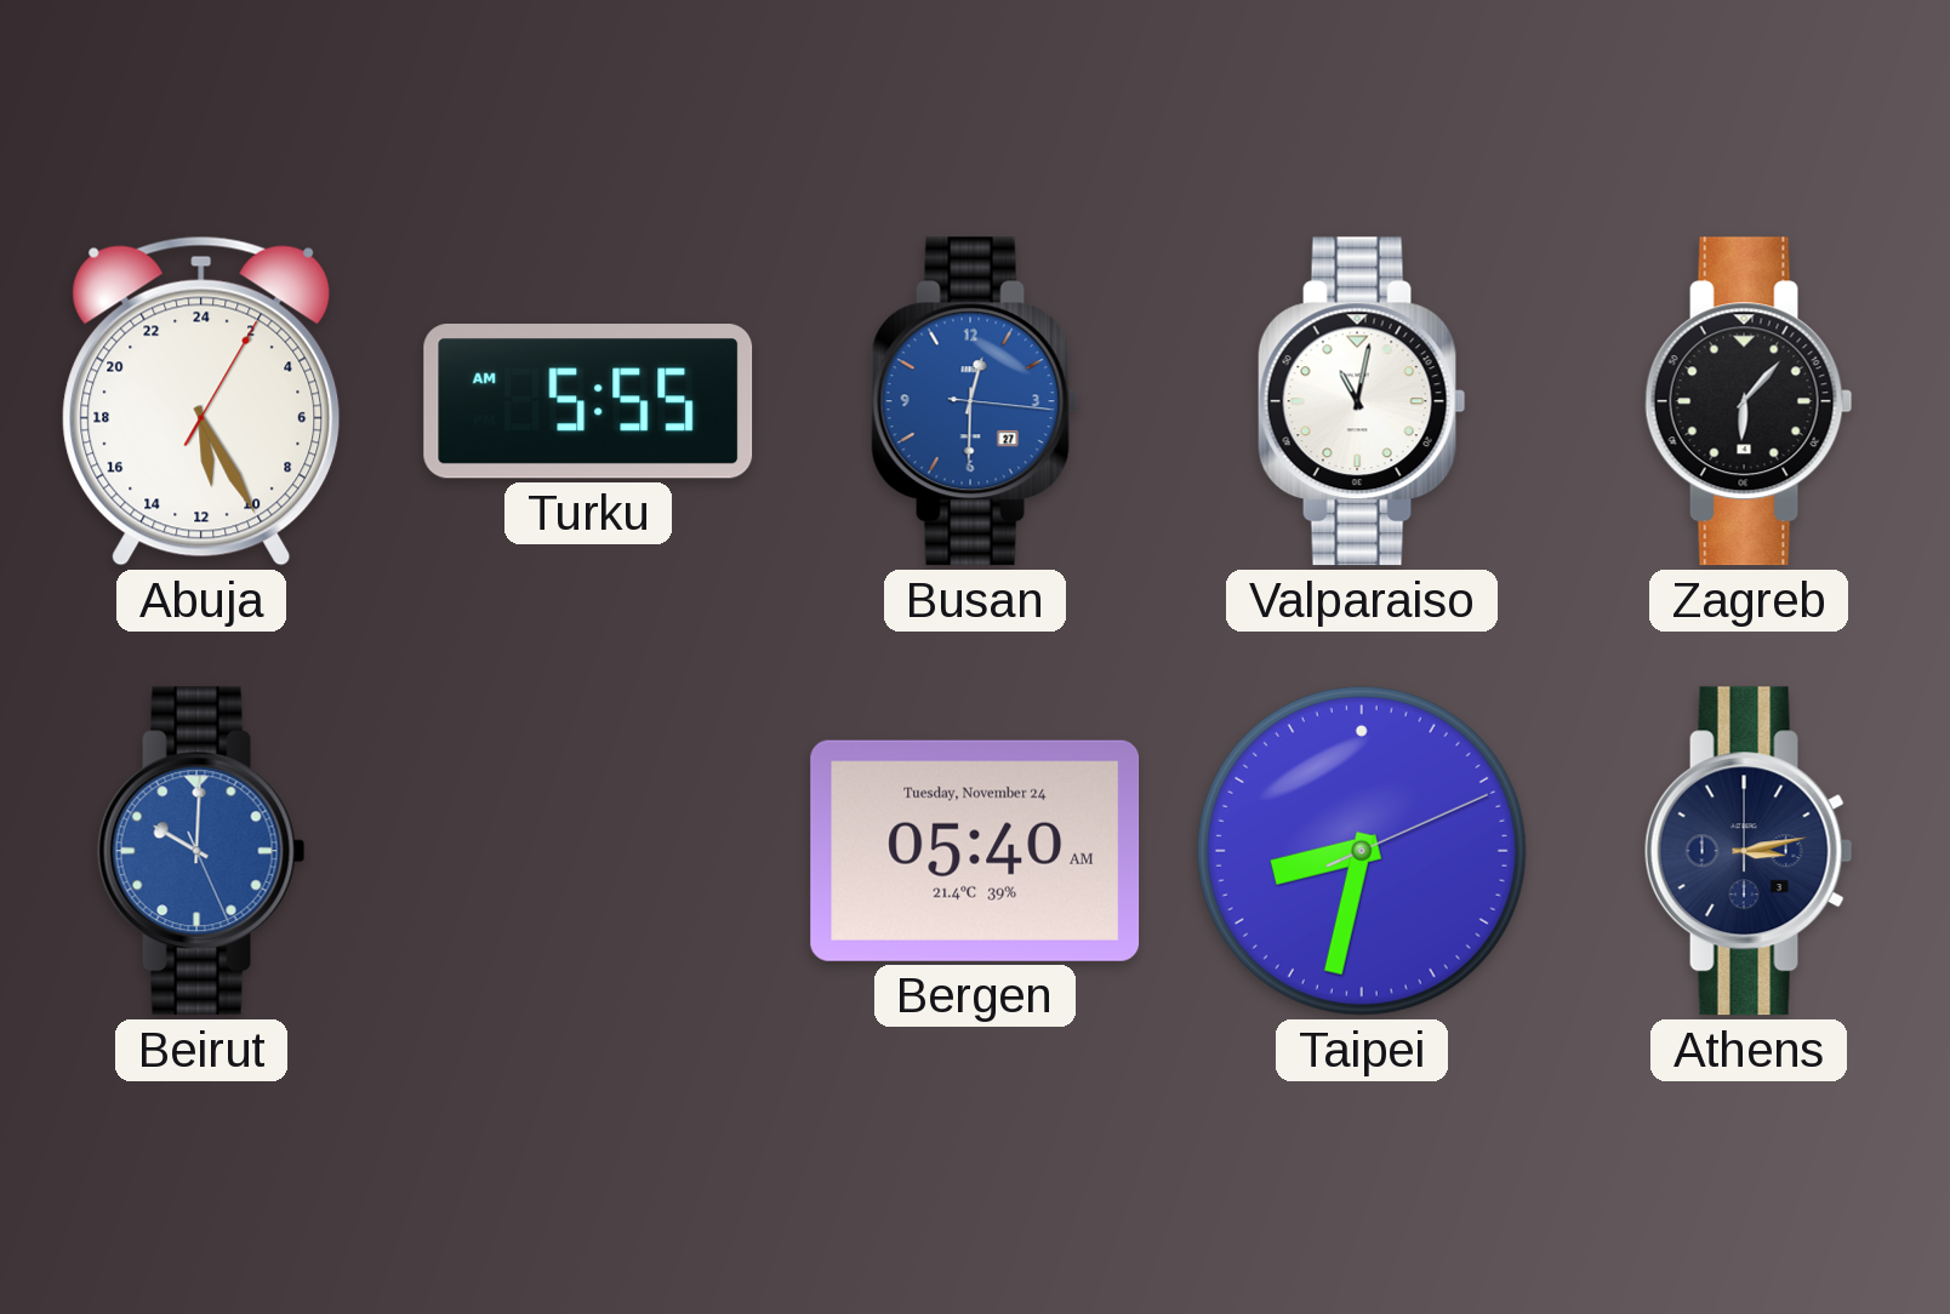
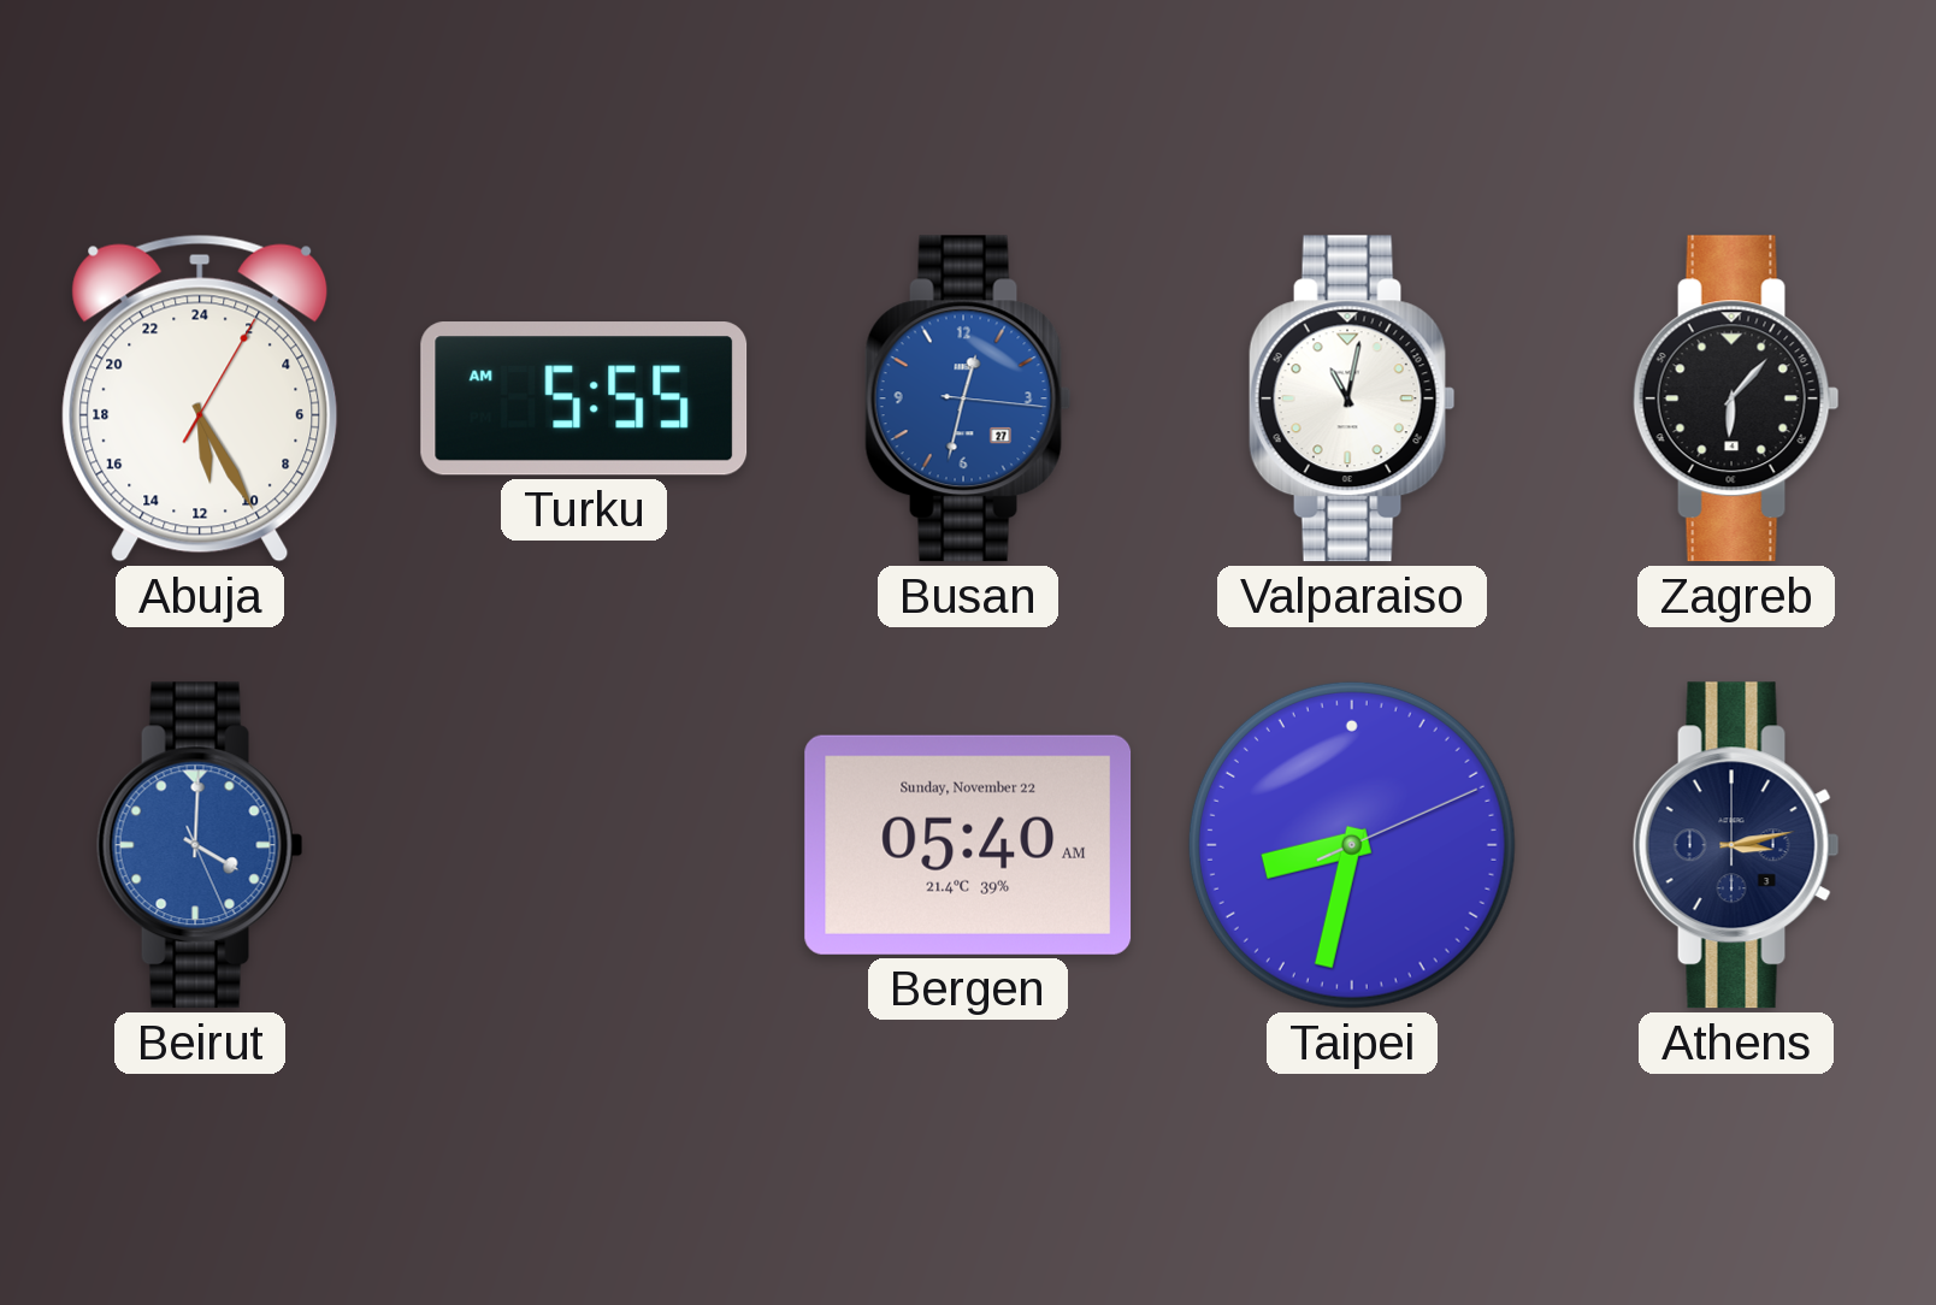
Busan: 12:30 -> 12:32 (968, 398)
Beirut: 10:00 -> 4:00 (200, 845)
Bergen date: Tuesday, November 24 -> Sunday, November 22 (968, 845)
